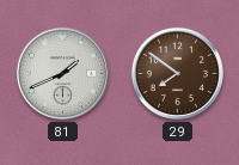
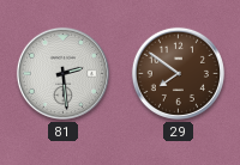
81: 1:41 -> 2:29 (62, 73)
